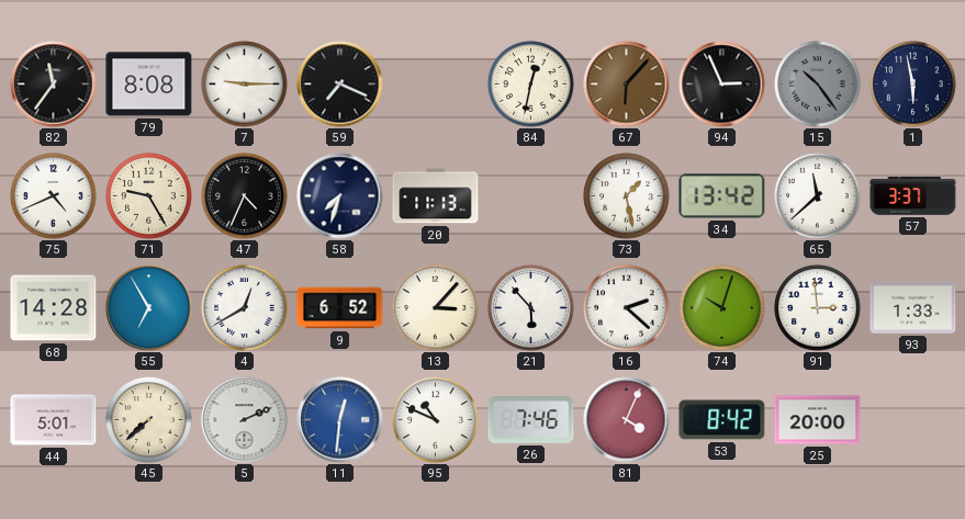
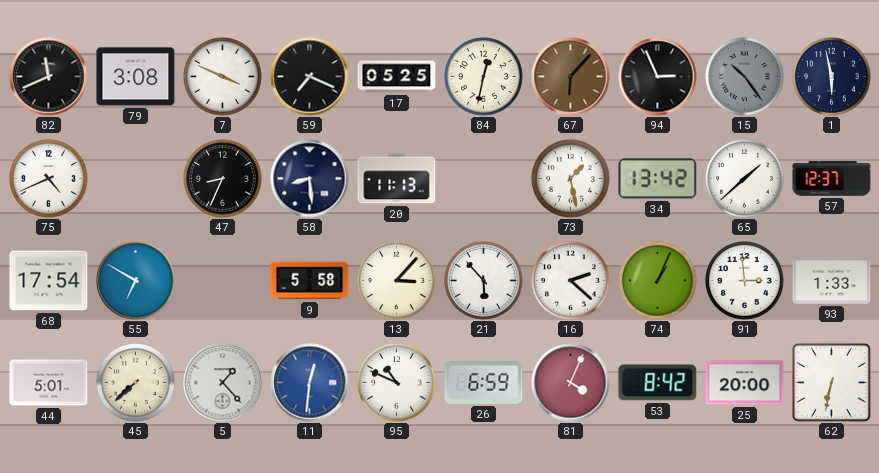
82: 11:36 -> 11:41 (49, 77)
79: 8:08 -> 3:08 (136, 77)
7: 9:15 -> 3:49 (223, 77)
17: none -> 05:25 (397, 77)
71: 9:25 -> none (149, 196)
47: 4:34 -> 8:34 (223, 179)
58: 7:33 -> 8:29 (310, 179)
65: 11:38 -> 1:38 (745, 179)
57: 3:37 -> 12:37 (832, 179)
68: 14:28 -> 17:54 (49, 281)
55: 6:55 -> 6:50 (136, 281)
4: 12:40 -> none (245, 308)
9: 6:52 -> 5:58 (310, 281)
74: 10:03 -> 1:04 (658, 281)
5: 2:11 -> 1:23 (223, 383)
26: 7:46 -> 6:59 (484, 383)
62: none -> 6:32 (831, 382)
